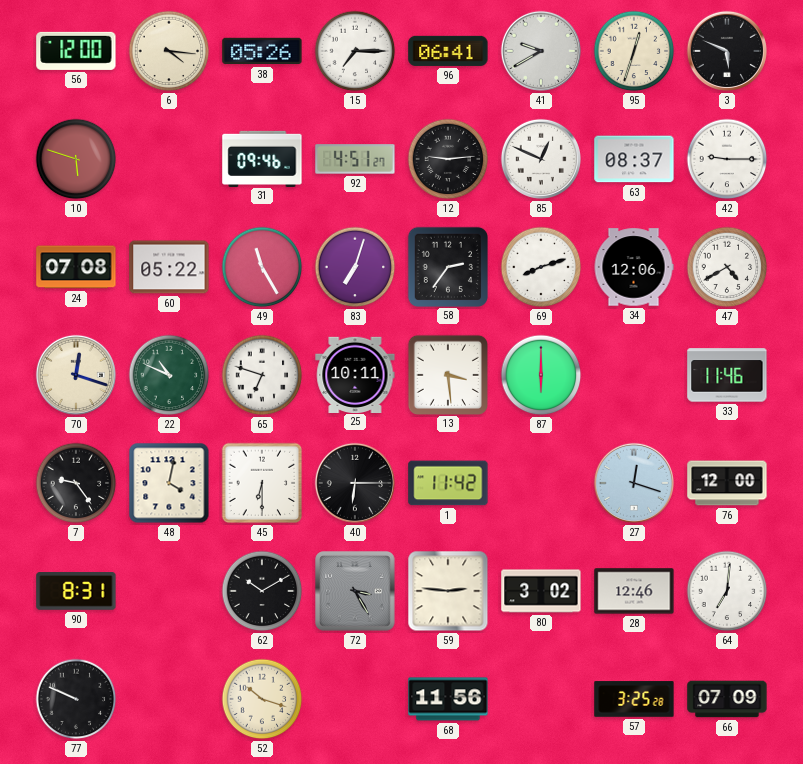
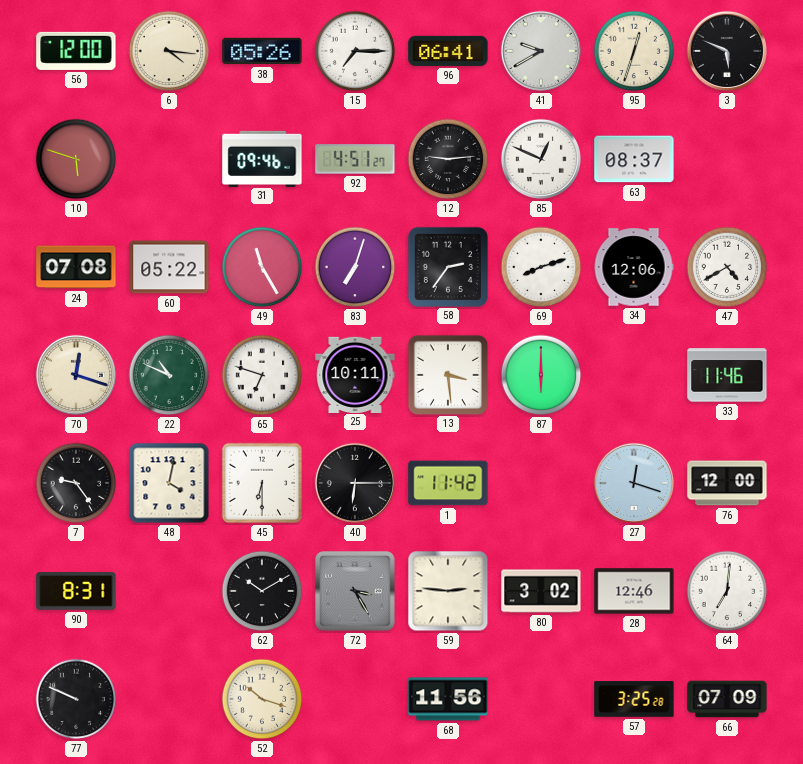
42: 9:15 -> none (727, 159)
